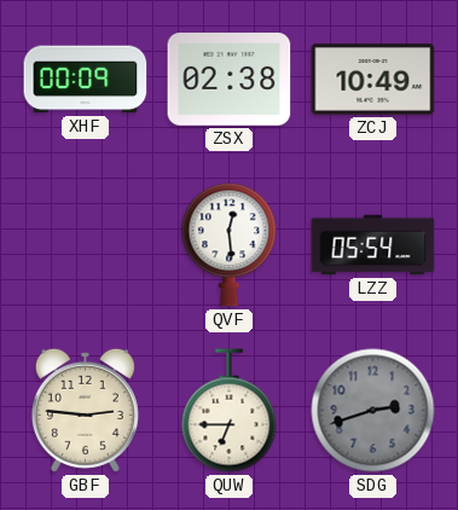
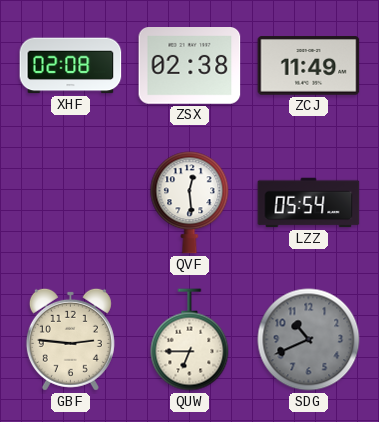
XHF: 00:09 -> 02:08 (71, 66)
ZCJ: 10:49 -> 11:49 (309, 66)
SDG: 2:42 -> 10:41 (309, 340)
